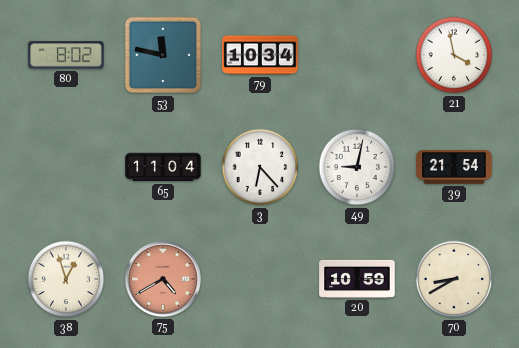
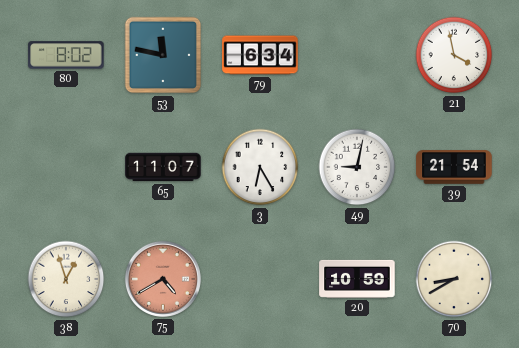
79: 10:34 -> 6:34 (260, 55)
65: 11:04 -> 11:07 (163, 167)
3: 6:23 -> 6:25 (260, 167)
